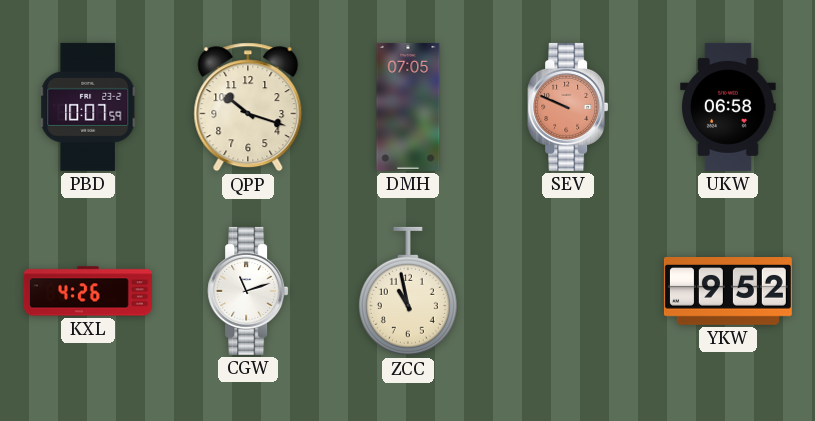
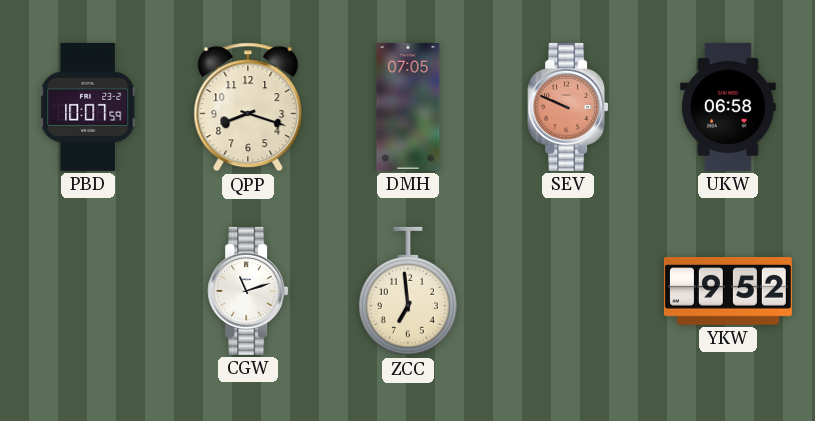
QPP: 10:18 -> 8:18 (248, 107)
KXL: 4:26 -> none (88, 291)
ZCC: 10:58 -> 6:59 (408, 291)
